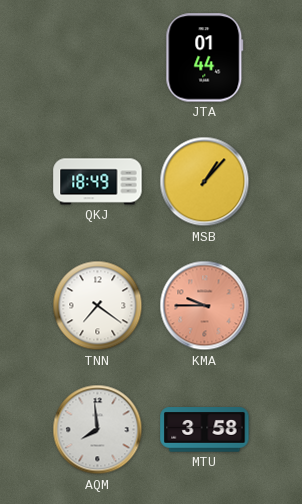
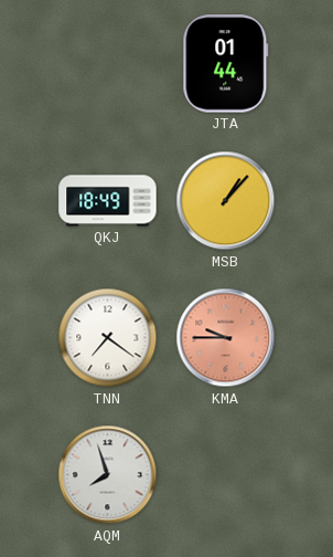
AQM: 7:59 -> 7:57 (108, 475)
MTU: 3:58 -> none (205, 430)
